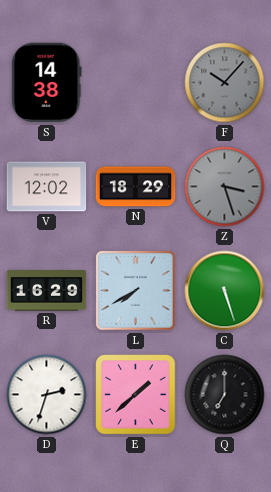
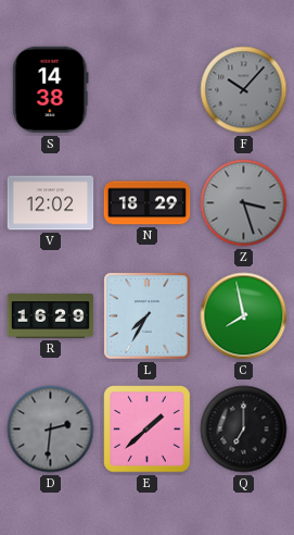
L: 7:40 -> 7:35 (148, 316)
C: 5:27 -> 7:58 (244, 316)
D: 2:33 -> 2:31 (51, 430)
D dial: white -> grey (51, 430)
